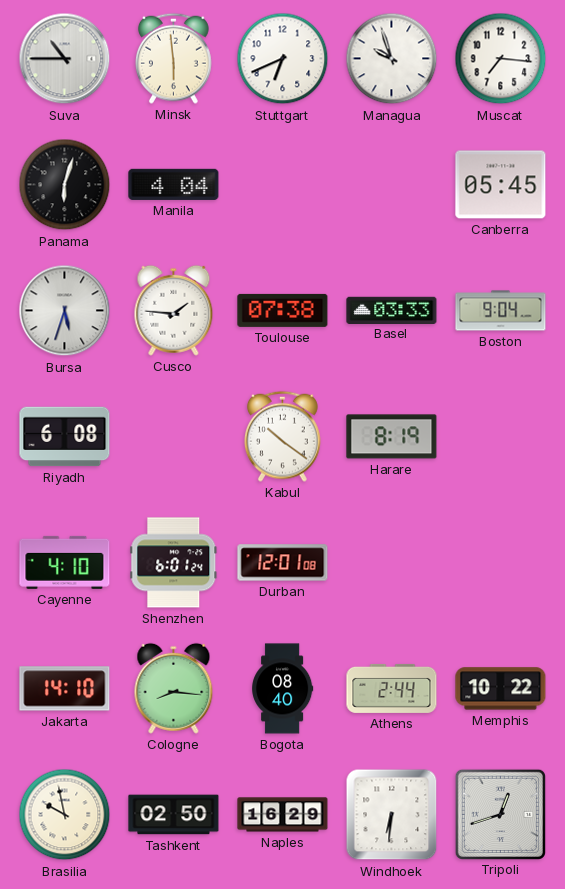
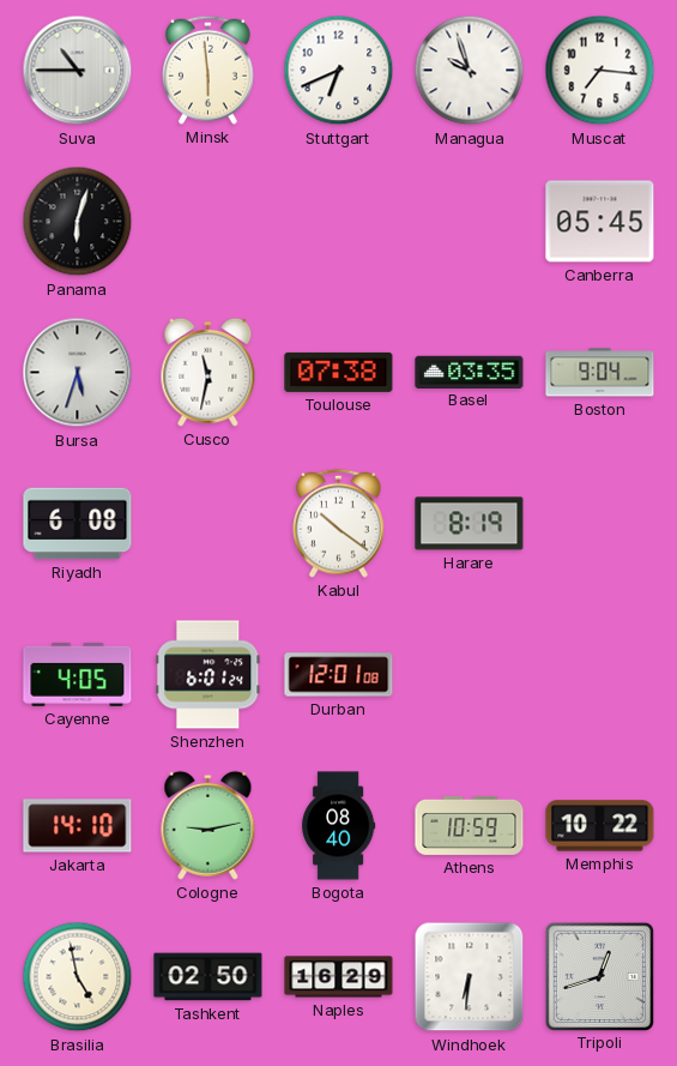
Manila: 4:04 -> none (174, 184)
Cusco: 1:46 -> 11:32 (208, 372)
Basel: 03:33 -> 03:35 (470, 372)
Cayenne: 4:10 -> 4:05 (78, 674)
Cologne: 8:16 -> 9:13 (208, 825)
Athens: 2:44 -> 10:59 (470, 825)
Brasilia: 9:58 -> 4:58 (78, 977)
